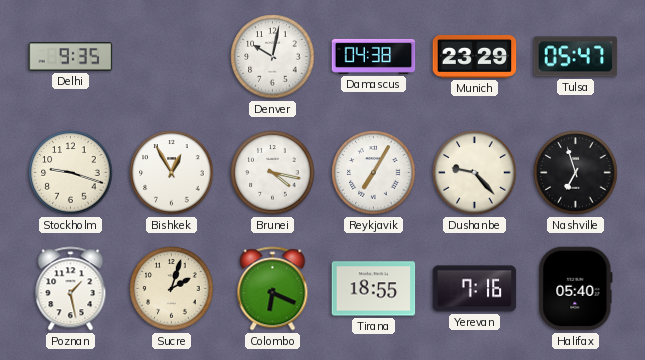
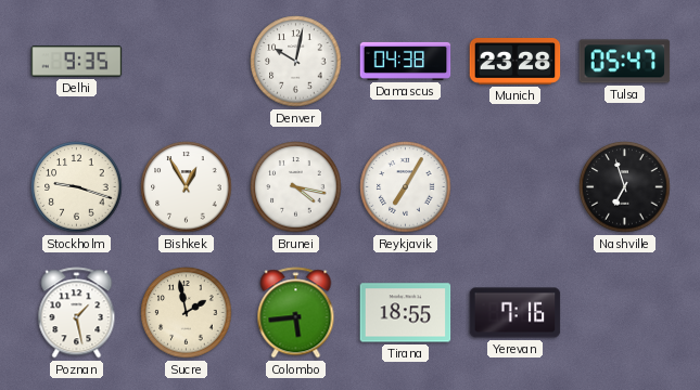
Munich: 23:29 -> 23:28 (516, 62)
Dushanbe: 9:23 -> none (475, 173)
Sucre: 2:03 -> 1:58 (187, 313)
Colombo: 6:19 -> 5:44 (296, 313)
Halifax: 05:40 -> none (576, 289)
